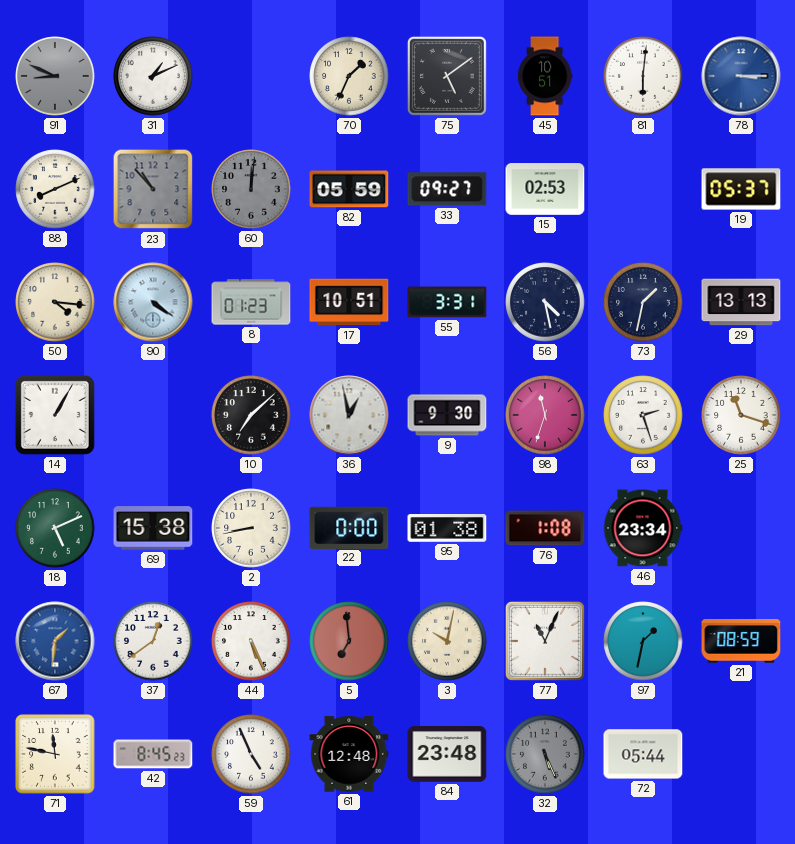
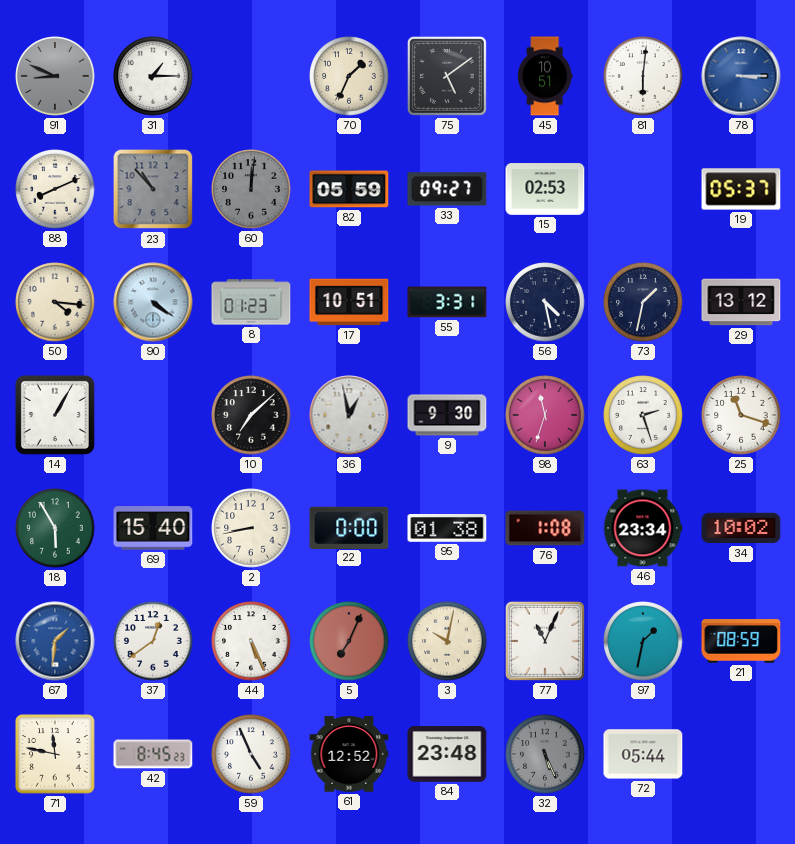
31: 1:11 -> 1:15 (153, 76)
29: 13:13 -> 13:12 (741, 302)
18: 5:11 -> 5:55 (55, 528)
69: 15:38 -> 15:40 (153, 528)
34: none -> 10:02 (741, 528)
5: 6:59 -> 7:04 (349, 641)
61: 12:48 -> 12:52 (349, 754)
